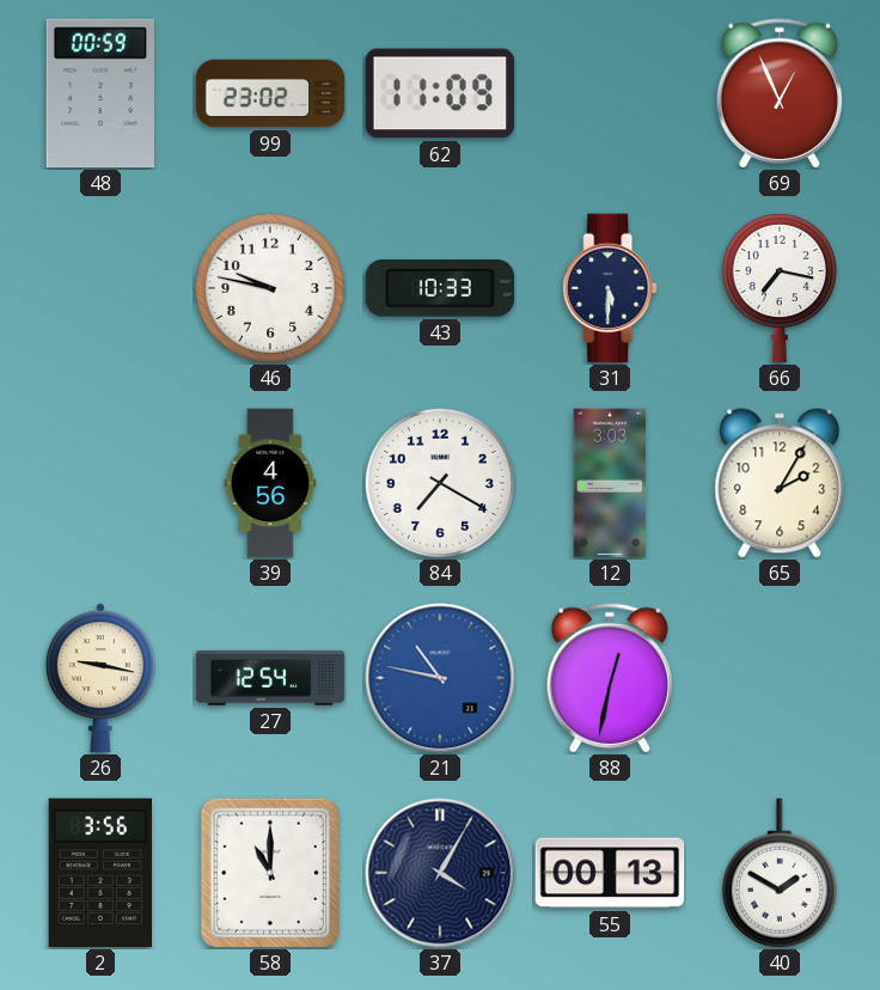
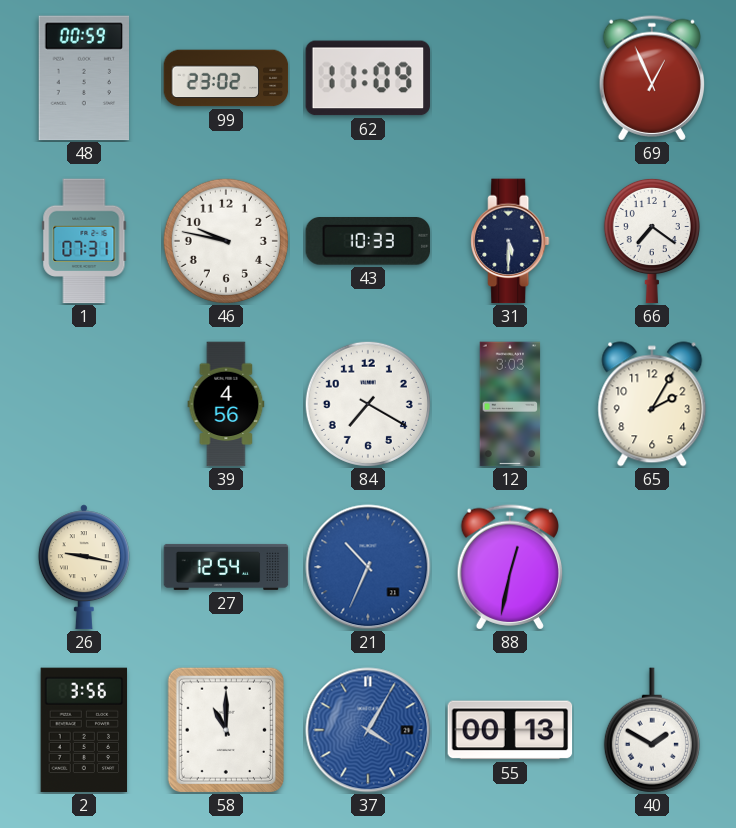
1: none -> 07:31 (84, 241)
66: 7:17 -> 7:21 (652, 241)
21: 10:47 -> 10:34 (368, 567)
37 dial: navy -> blue (368, 730)
